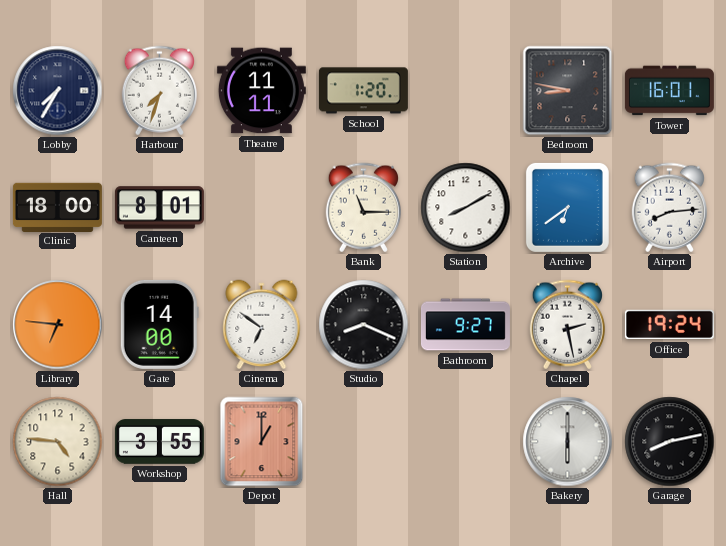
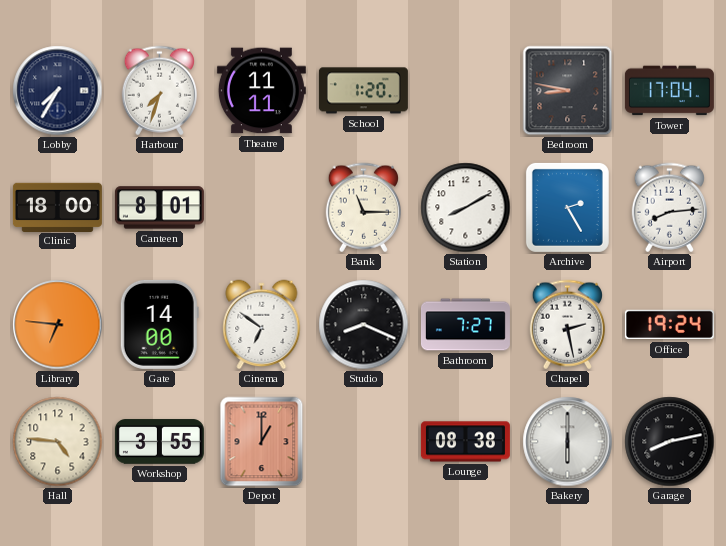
Tower: 16:01 -> 17:04 (669, 91)
Archive: 6:39 -> 2:25 (567, 207)
Bathroom: 9:27 -> 7:27 (465, 325)
Lounge: none -> 08:38 (465, 442)
